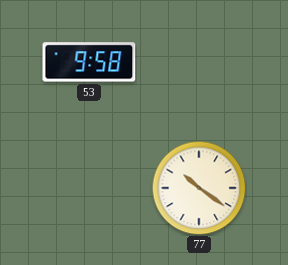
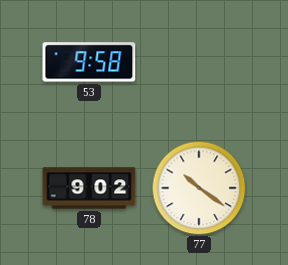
78: none -> 9:02 (89, 188)
